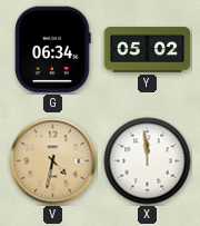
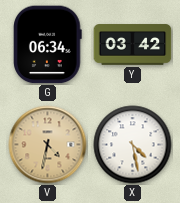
Y: 05:02 -> 03:42 (133, 45)
X: 11:59 -> 4:28 (133, 145)
